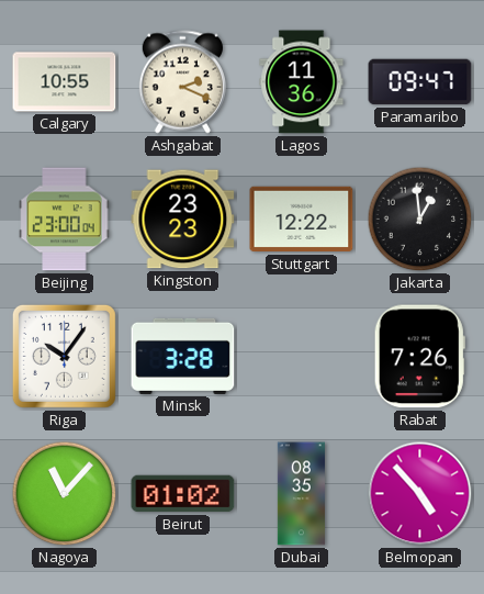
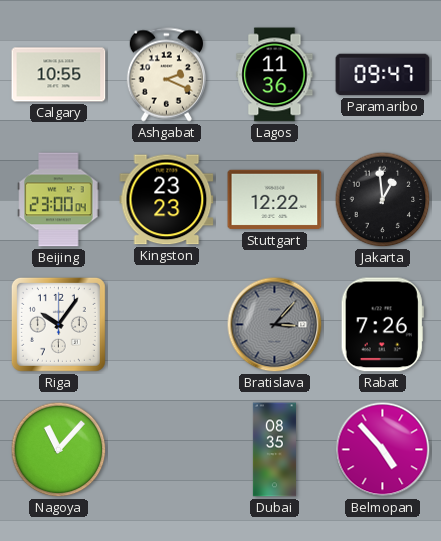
Minsk: 3:28 -> none (183, 356)
Bratislava: none -> 3:07 (275, 325)
Beirut: 01:02 -> none (183, 494)
